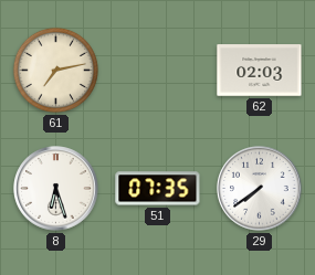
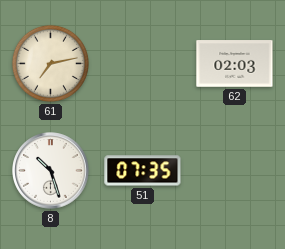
8: 6:27 -> 10:27 (51, 171)
29: 7:39 -> none (260, 189)
